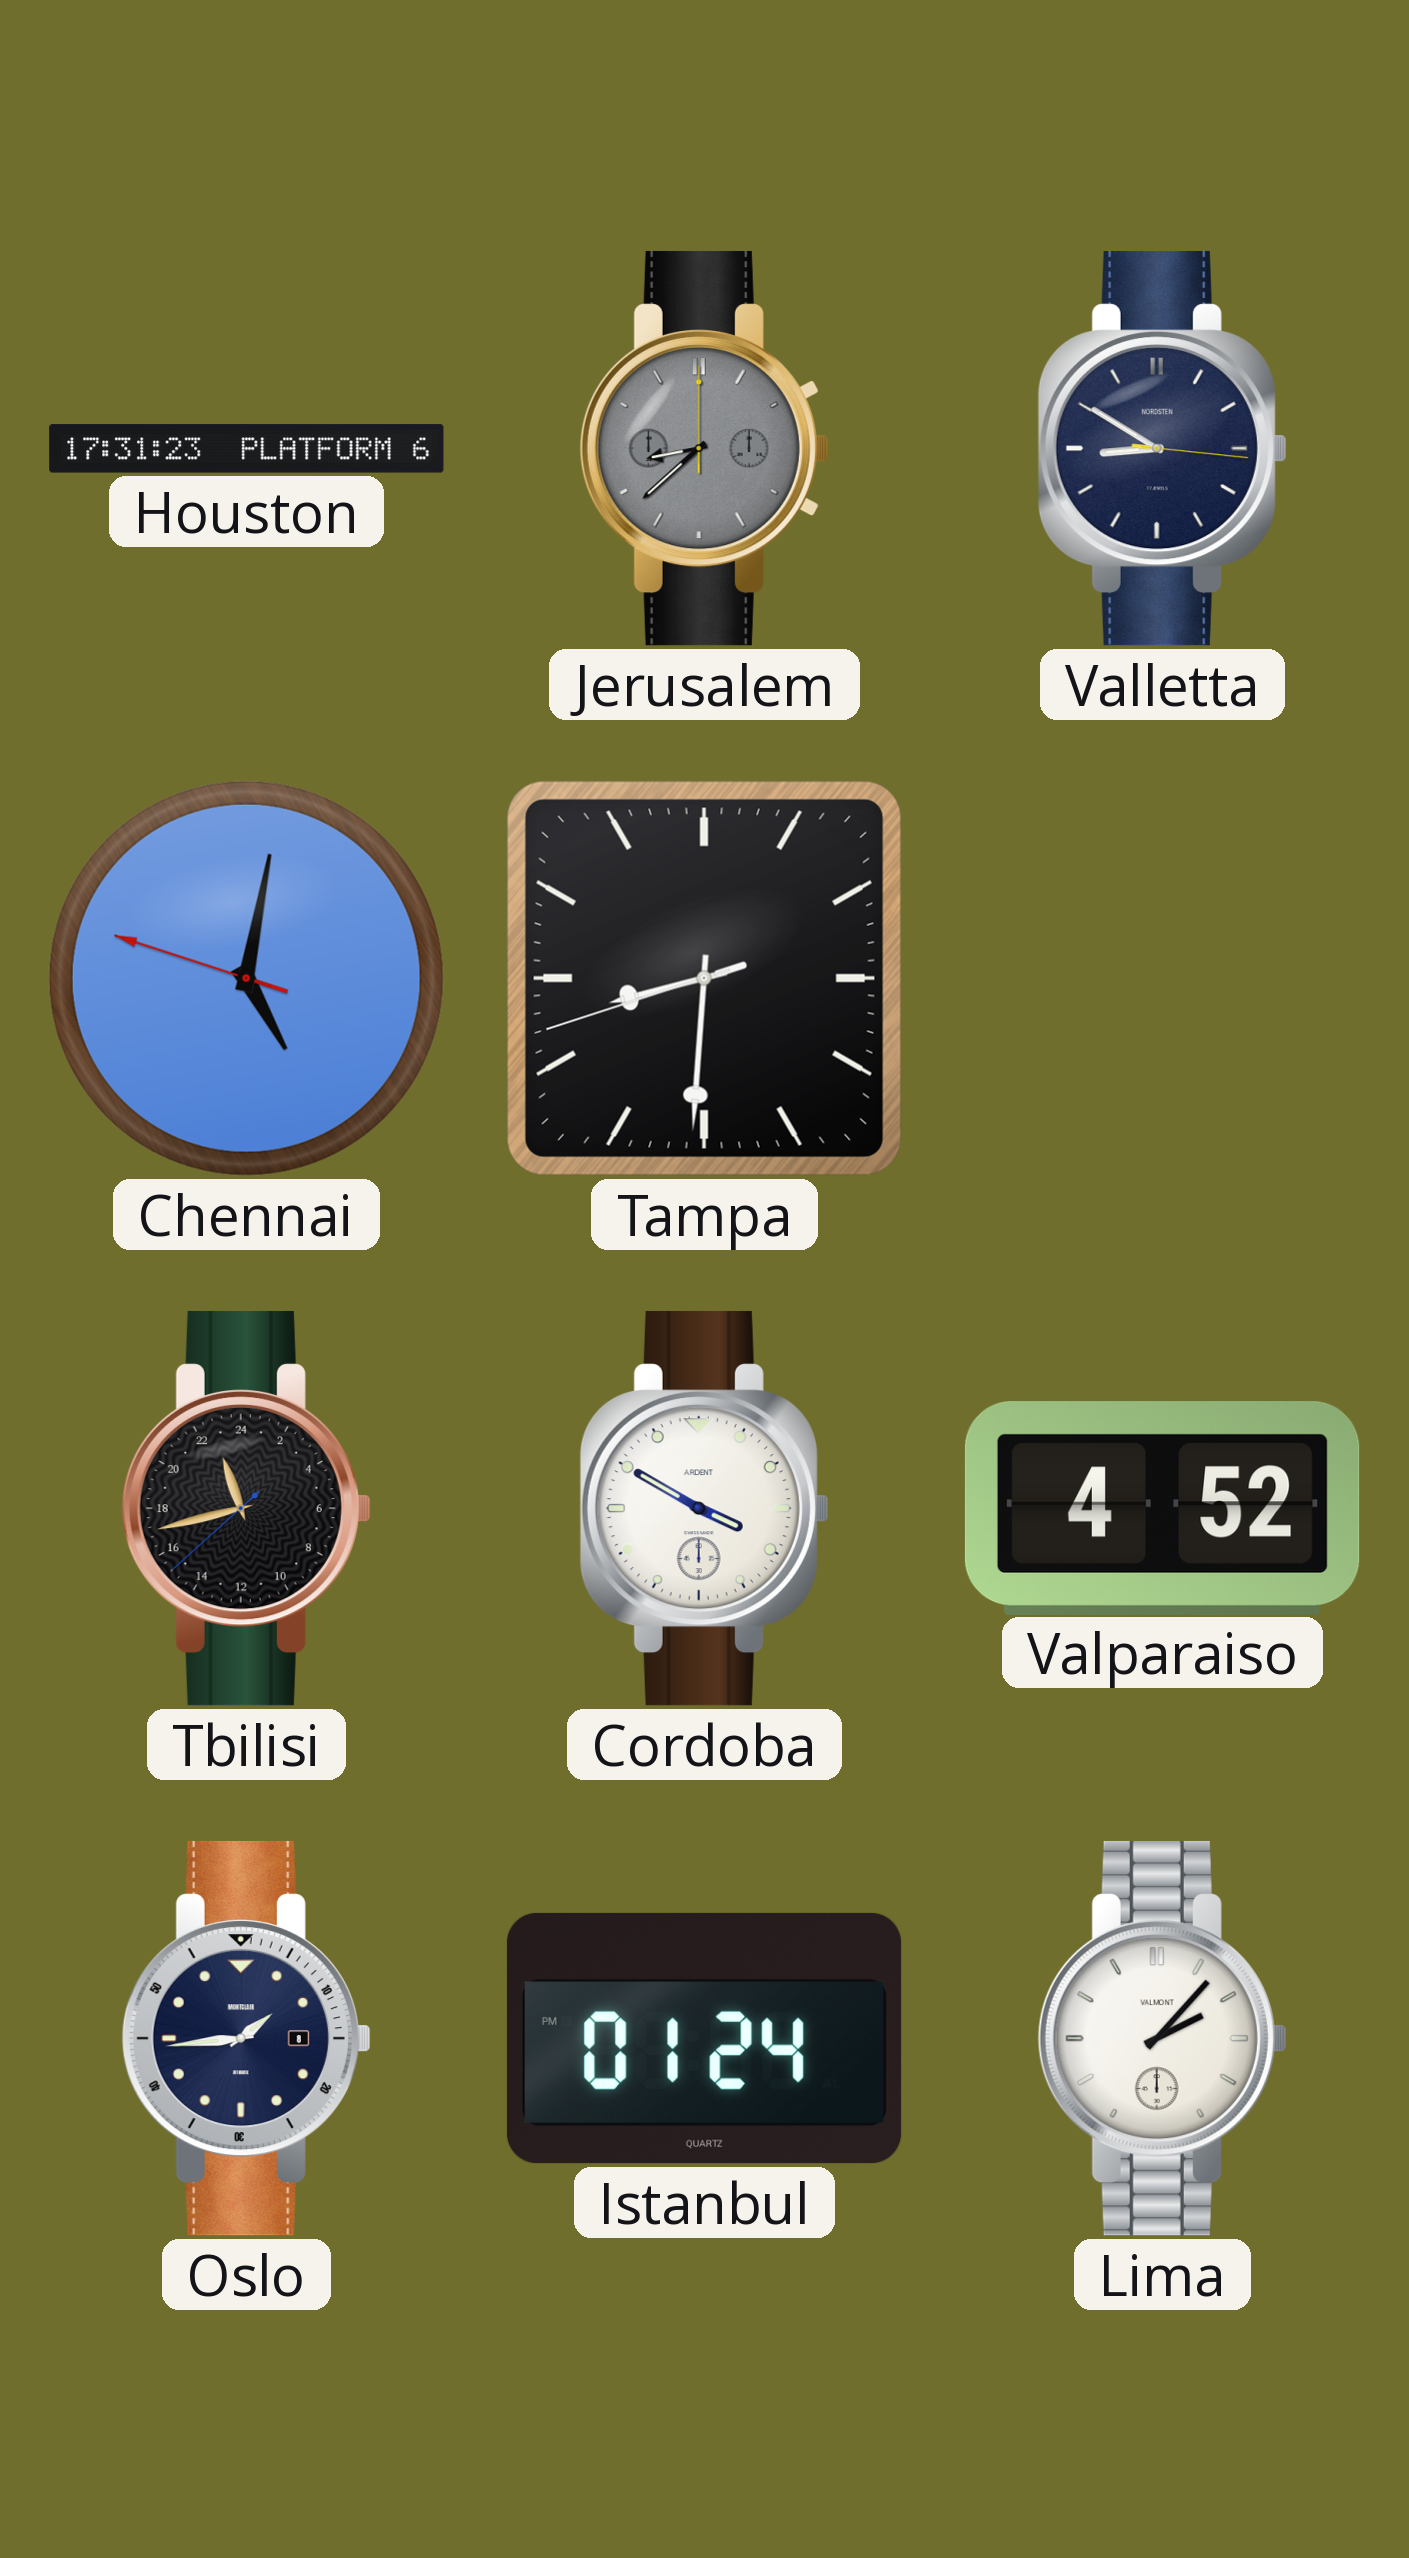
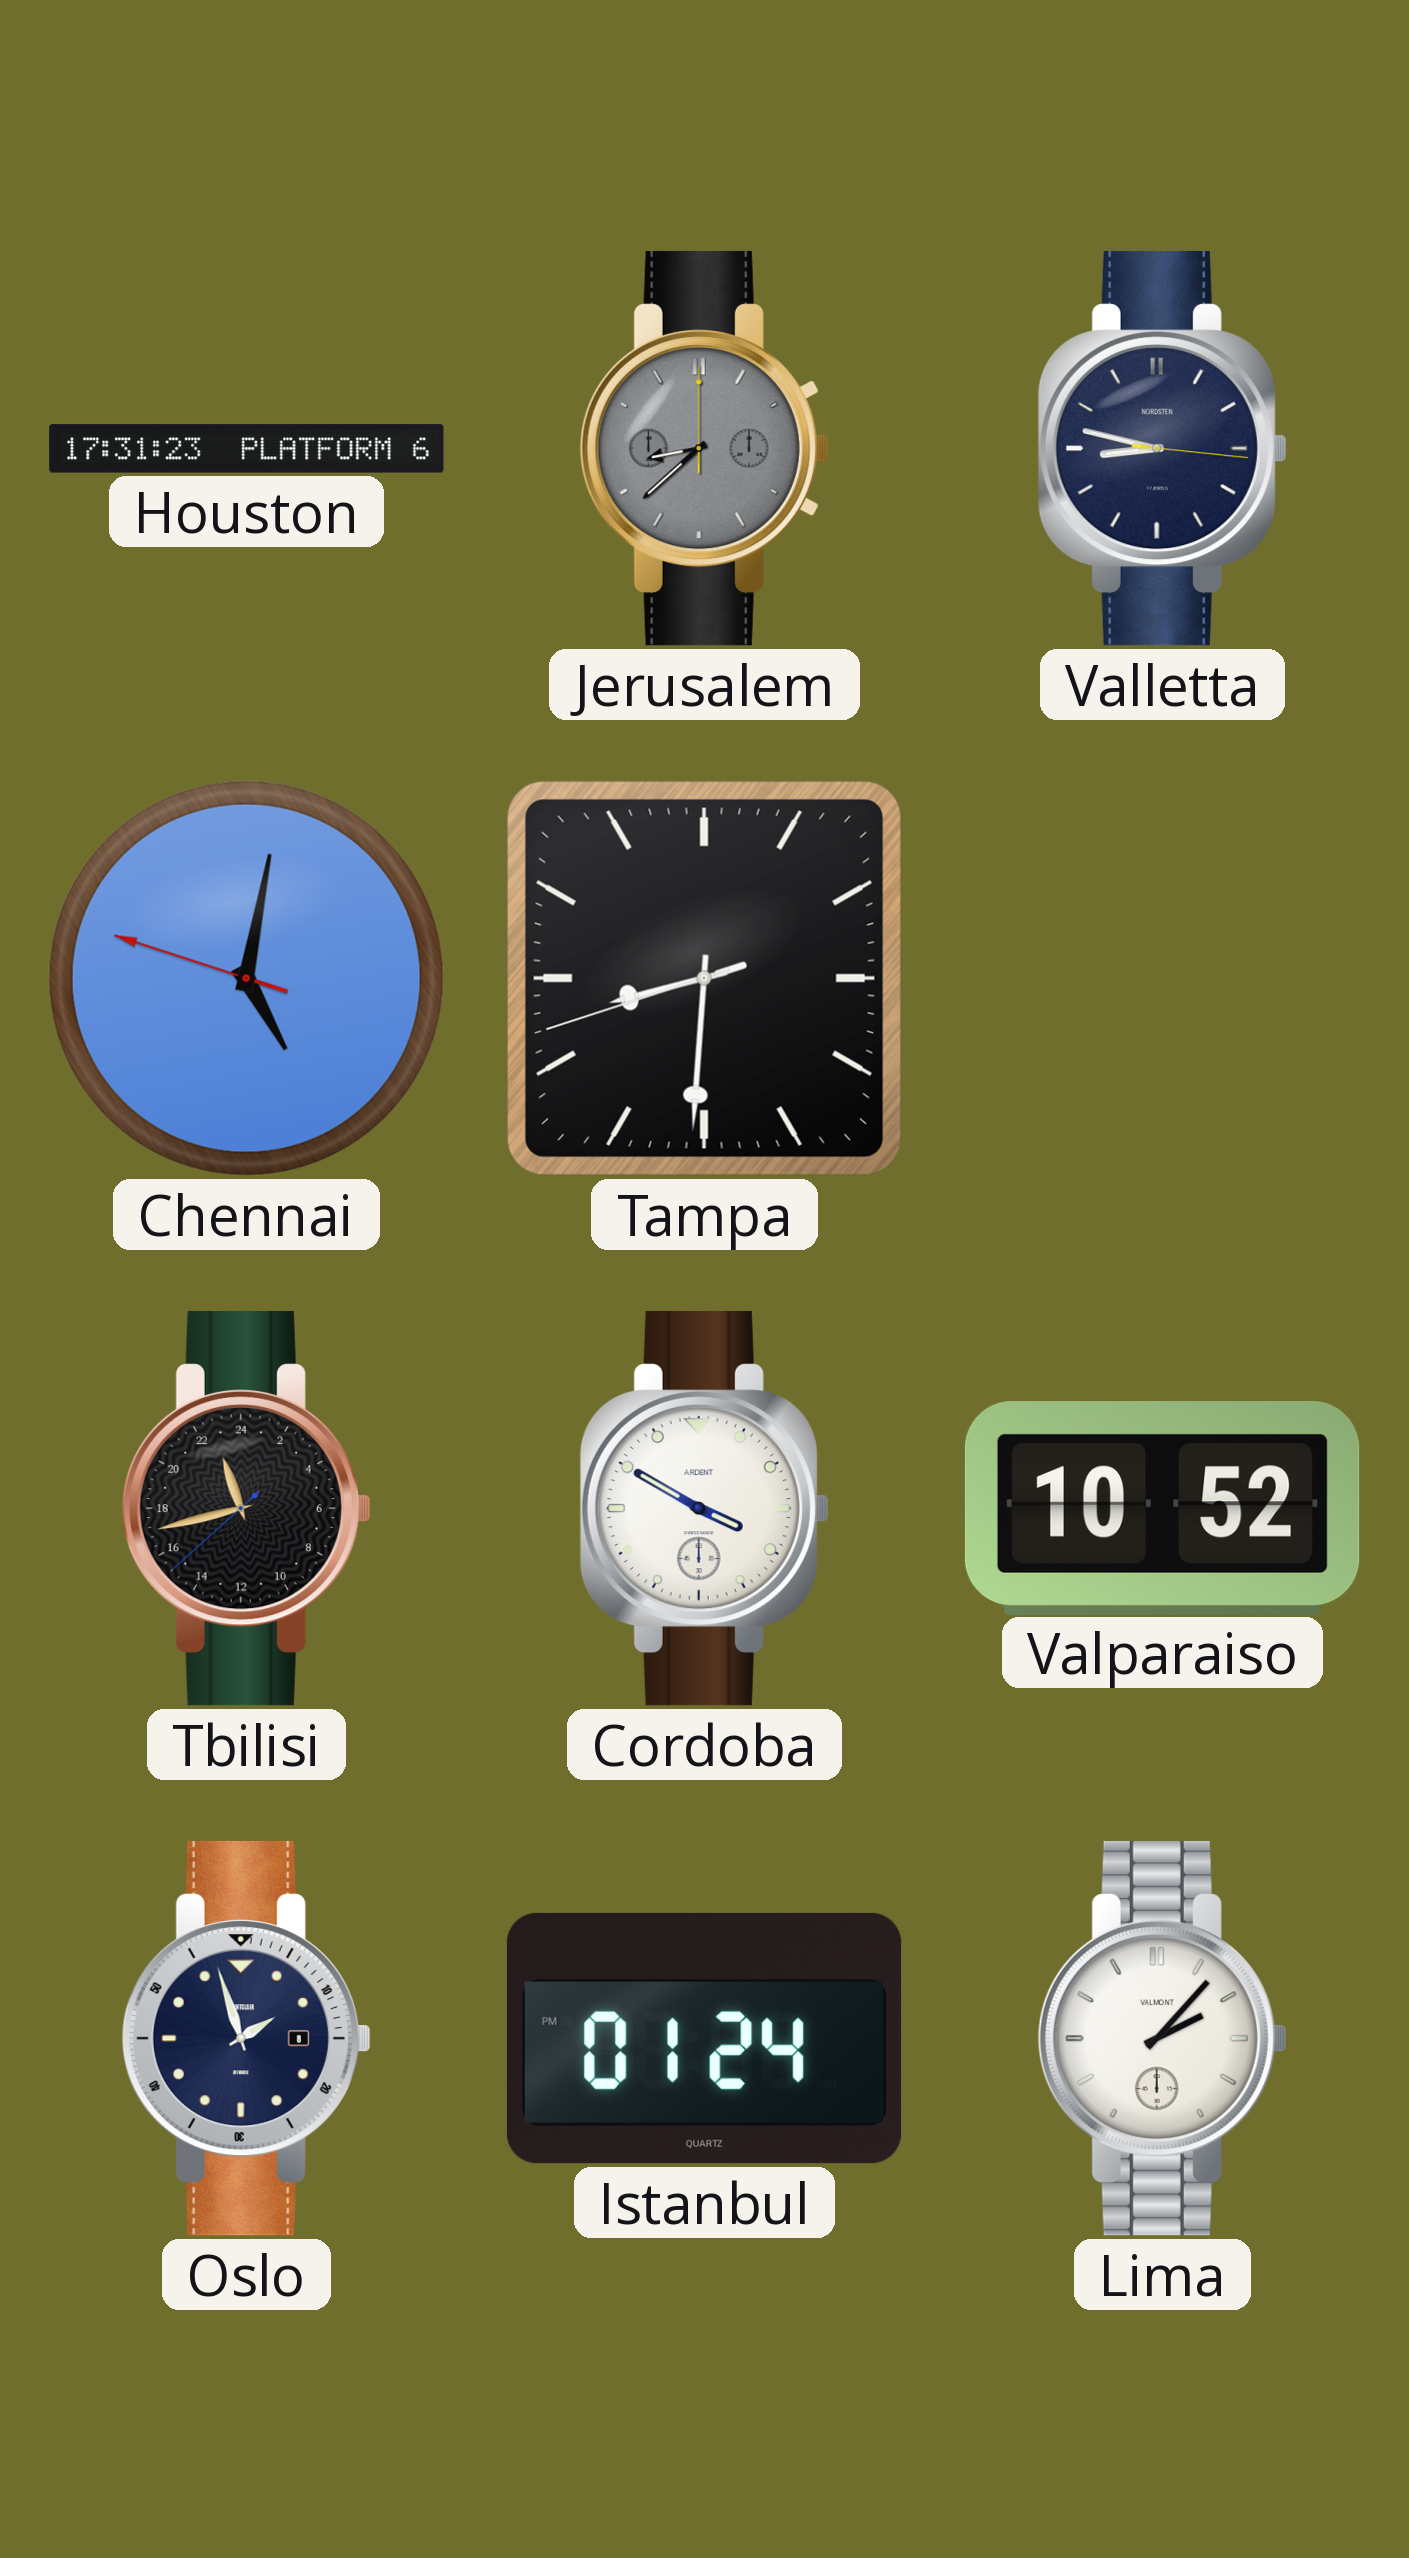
Valletta: 8:50 -> 8:47 (1162, 448)
Valparaiso: 4:52 -> 10:52 (1162, 1508)
Oslo: 1:44 -> 1:57 (246, 2038)
